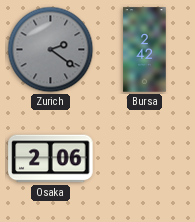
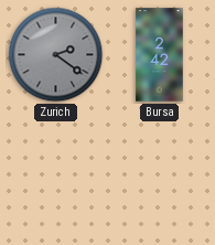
Osaka: 2:06 -> none (51, 159)
